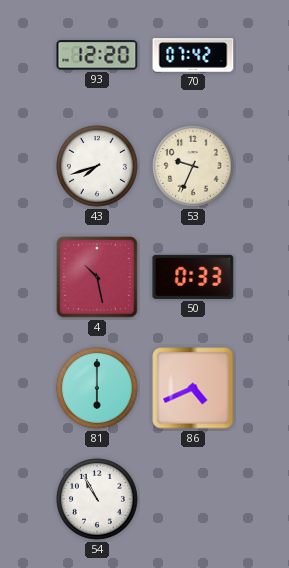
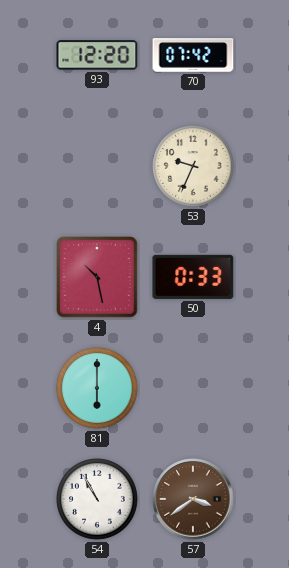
43: 7:42 -> none (98, 167)
86: 4:41 -> none (193, 388)
57: none -> 3:39 (193, 499)
